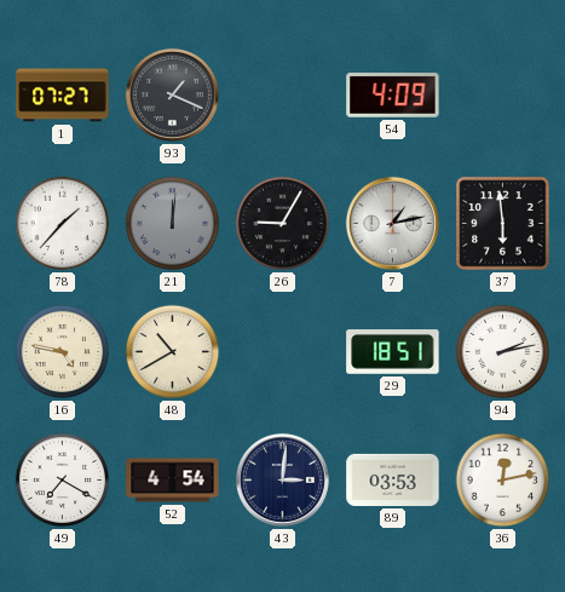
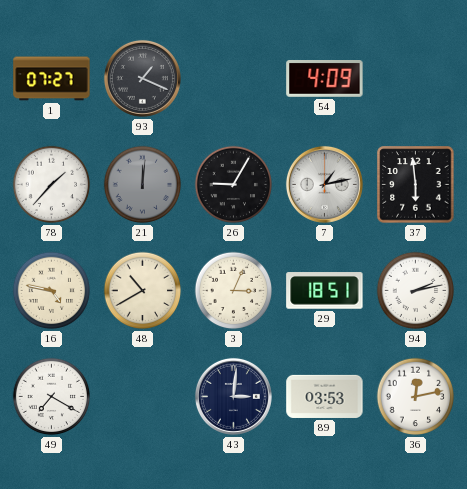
3: none -> 3:04 (234, 291)
52: 4:54 -> none (173, 481)
